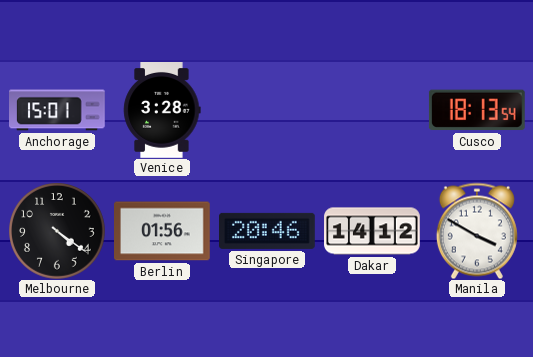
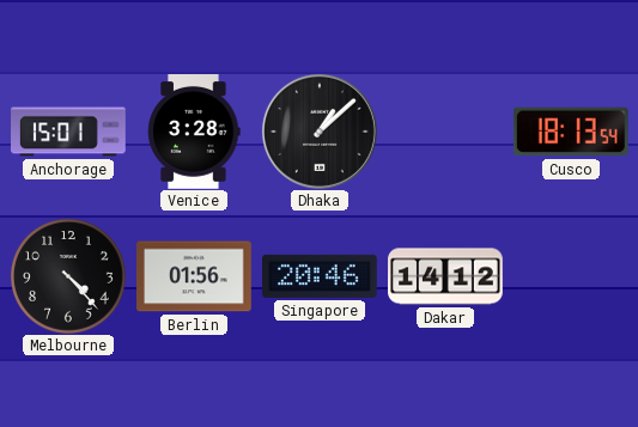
Dhaka: none -> 1:08 (320, 132)
Melbourne: 4:21 -> 4:23 (68, 276)
Manila: 3:50 -> none (477, 231)
